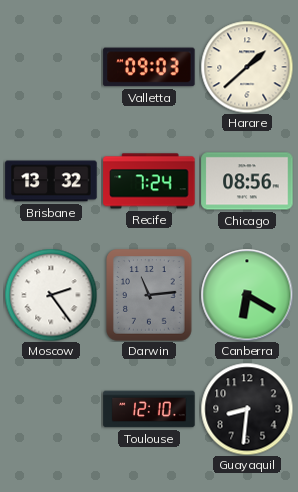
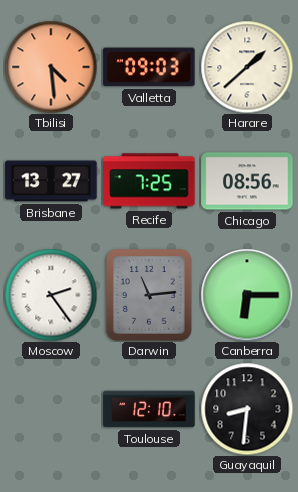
Tbilisi: none -> 4:29 (51, 67)
Brisbane: 13:32 -> 13:27 (51, 181)
Recife: 7:24 -> 7:25 (149, 181)
Canberra: 6:20 -> 6:15 (247, 295)
